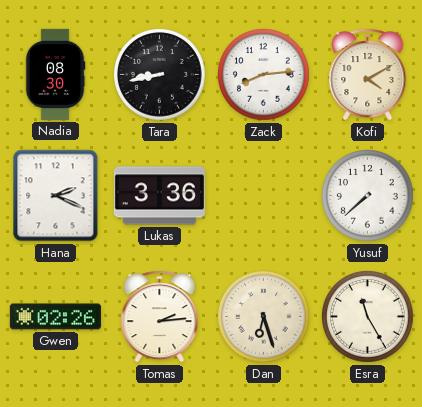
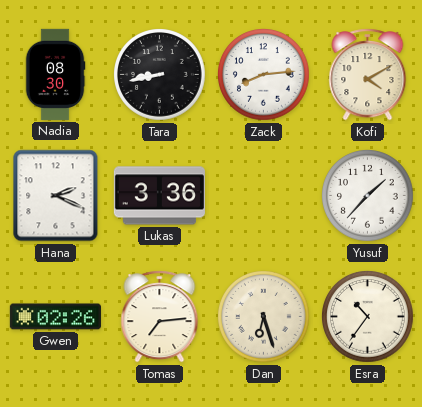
Yusuf: 7:38 -> 1:37 (368, 196)
Tomas: 2:14 -> 7:14 (160, 317)
Esra: 11:25 -> 10:36 (368, 317)
